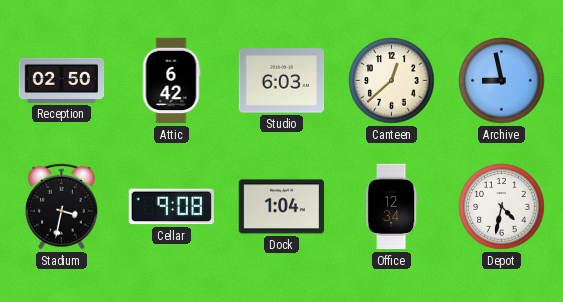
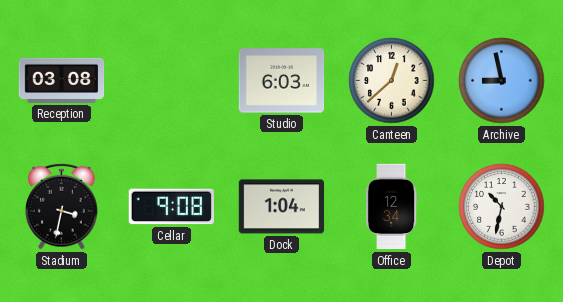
Reception: 02:50 -> 03:08 (62, 80)
Attic: 6:42 -> none (171, 81)
Depot: 4:32 -> 10:32 (502, 207)
